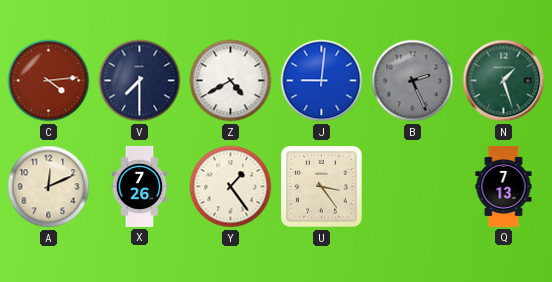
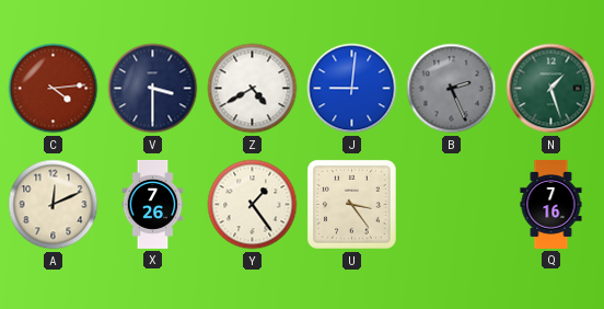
V: 7:30 -> 3:30 (153, 89)
Q: 7:13 -> 7:16 (551, 204)
